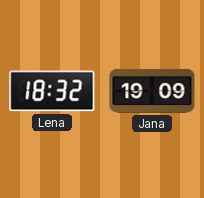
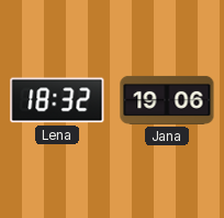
Jana: 19:09 -> 19:06 (167, 100)
